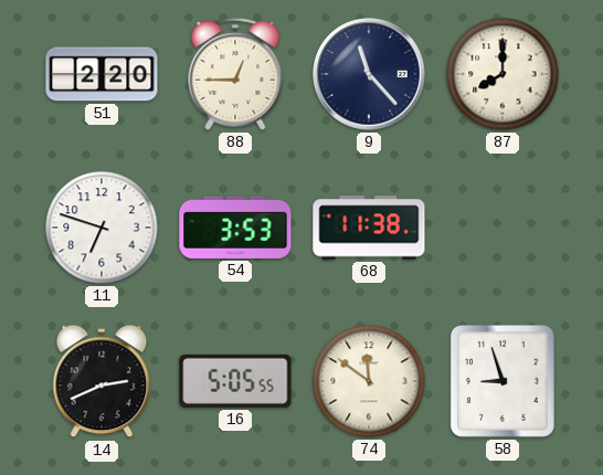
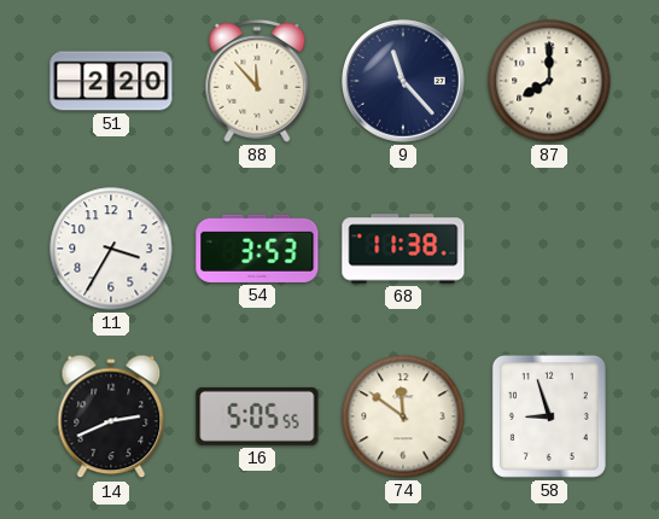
88: 12:45 -> 11:53 (257, 81)
11: 6:48 -> 3:35 (111, 249)
